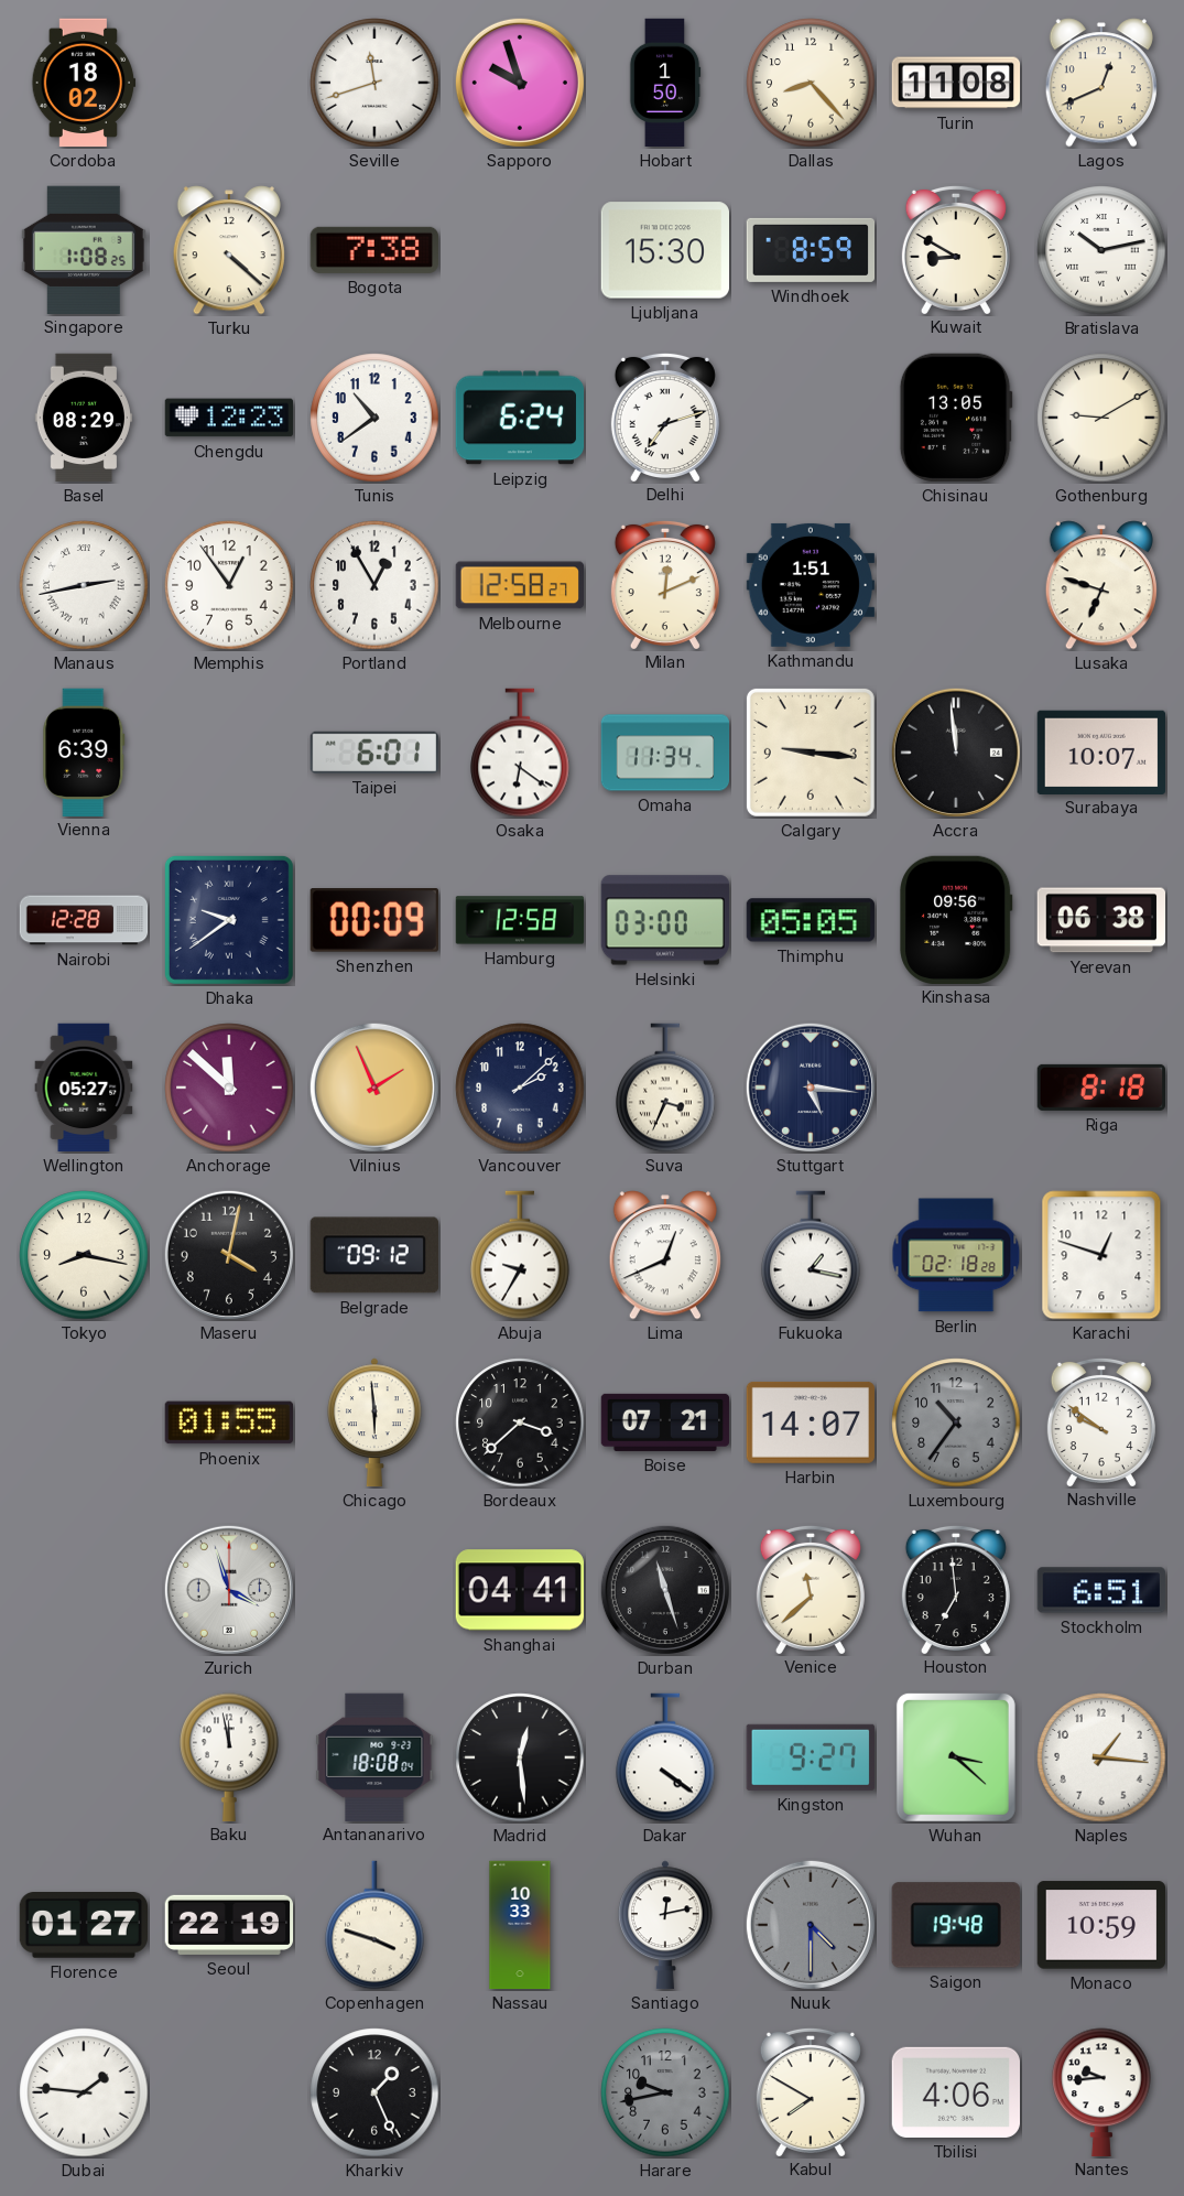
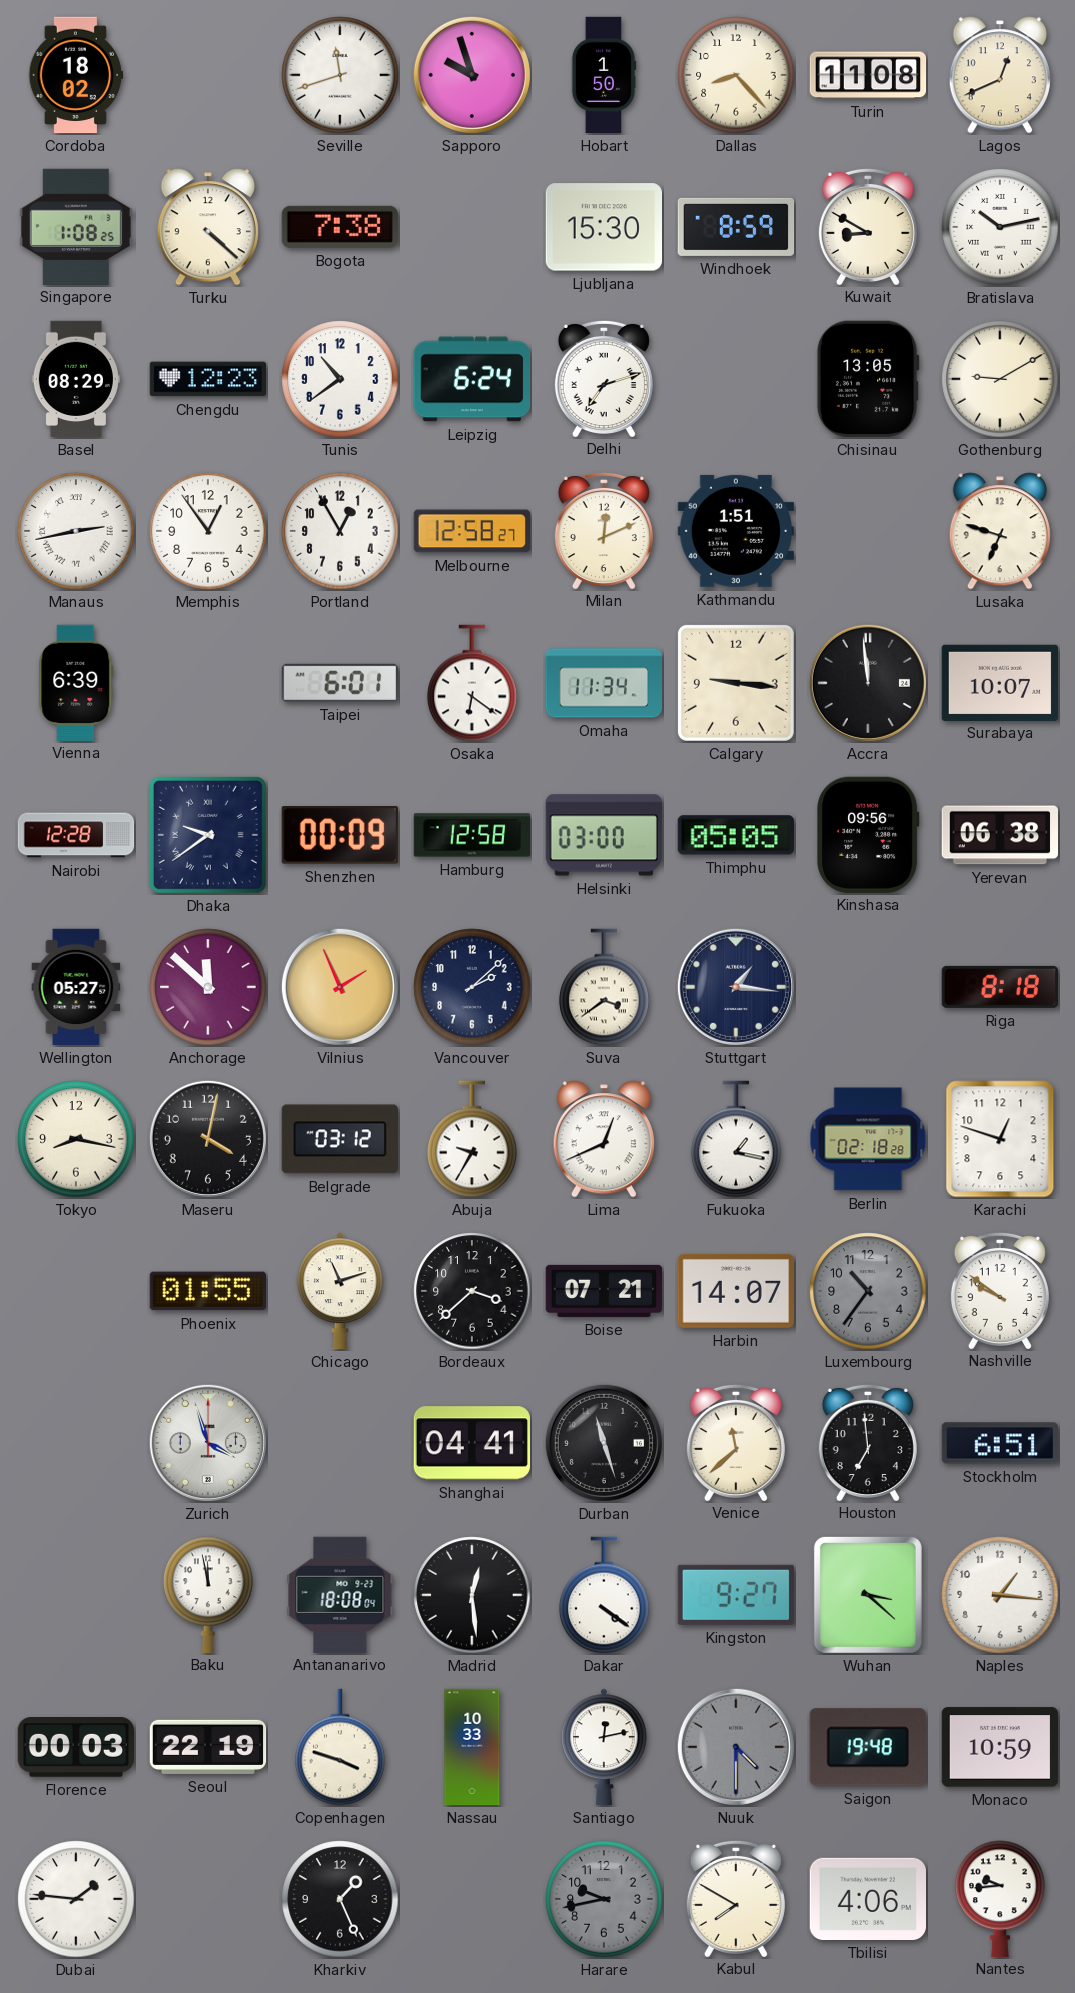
Suva: 3:34 -> 3:39 (604, 987)
Stuttgart: 5:16 -> 1:16 (736, 987)
Belgrade: 09:12 -> 03:12 (340, 1139)
Chicago: 5:59 -> 11:12 (341, 1291)
Florence: 01:27 -> 00:03 (75, 1748)
